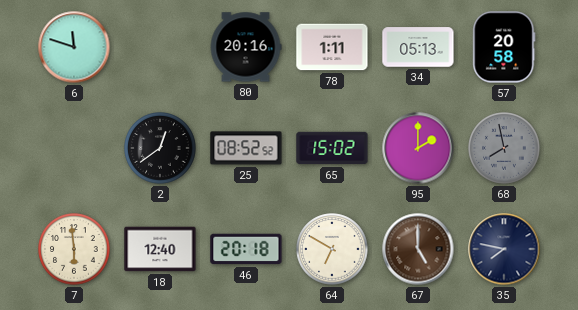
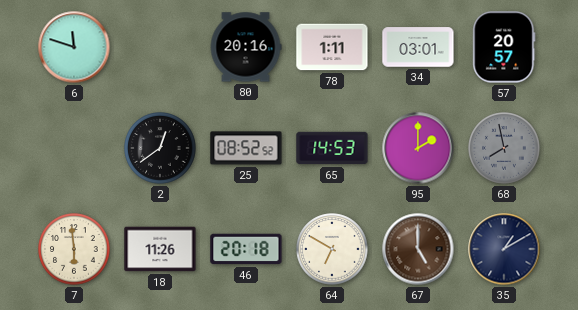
34: 05:13 -> 03:01 (418, 47)
57: 20:58 -> 20:57 (504, 47)
65: 15:02 -> 14:53 (332, 148)
18: 12:40 -> 11:26 (160, 249)
35: 7:47 -> 1:10 (504, 249)
